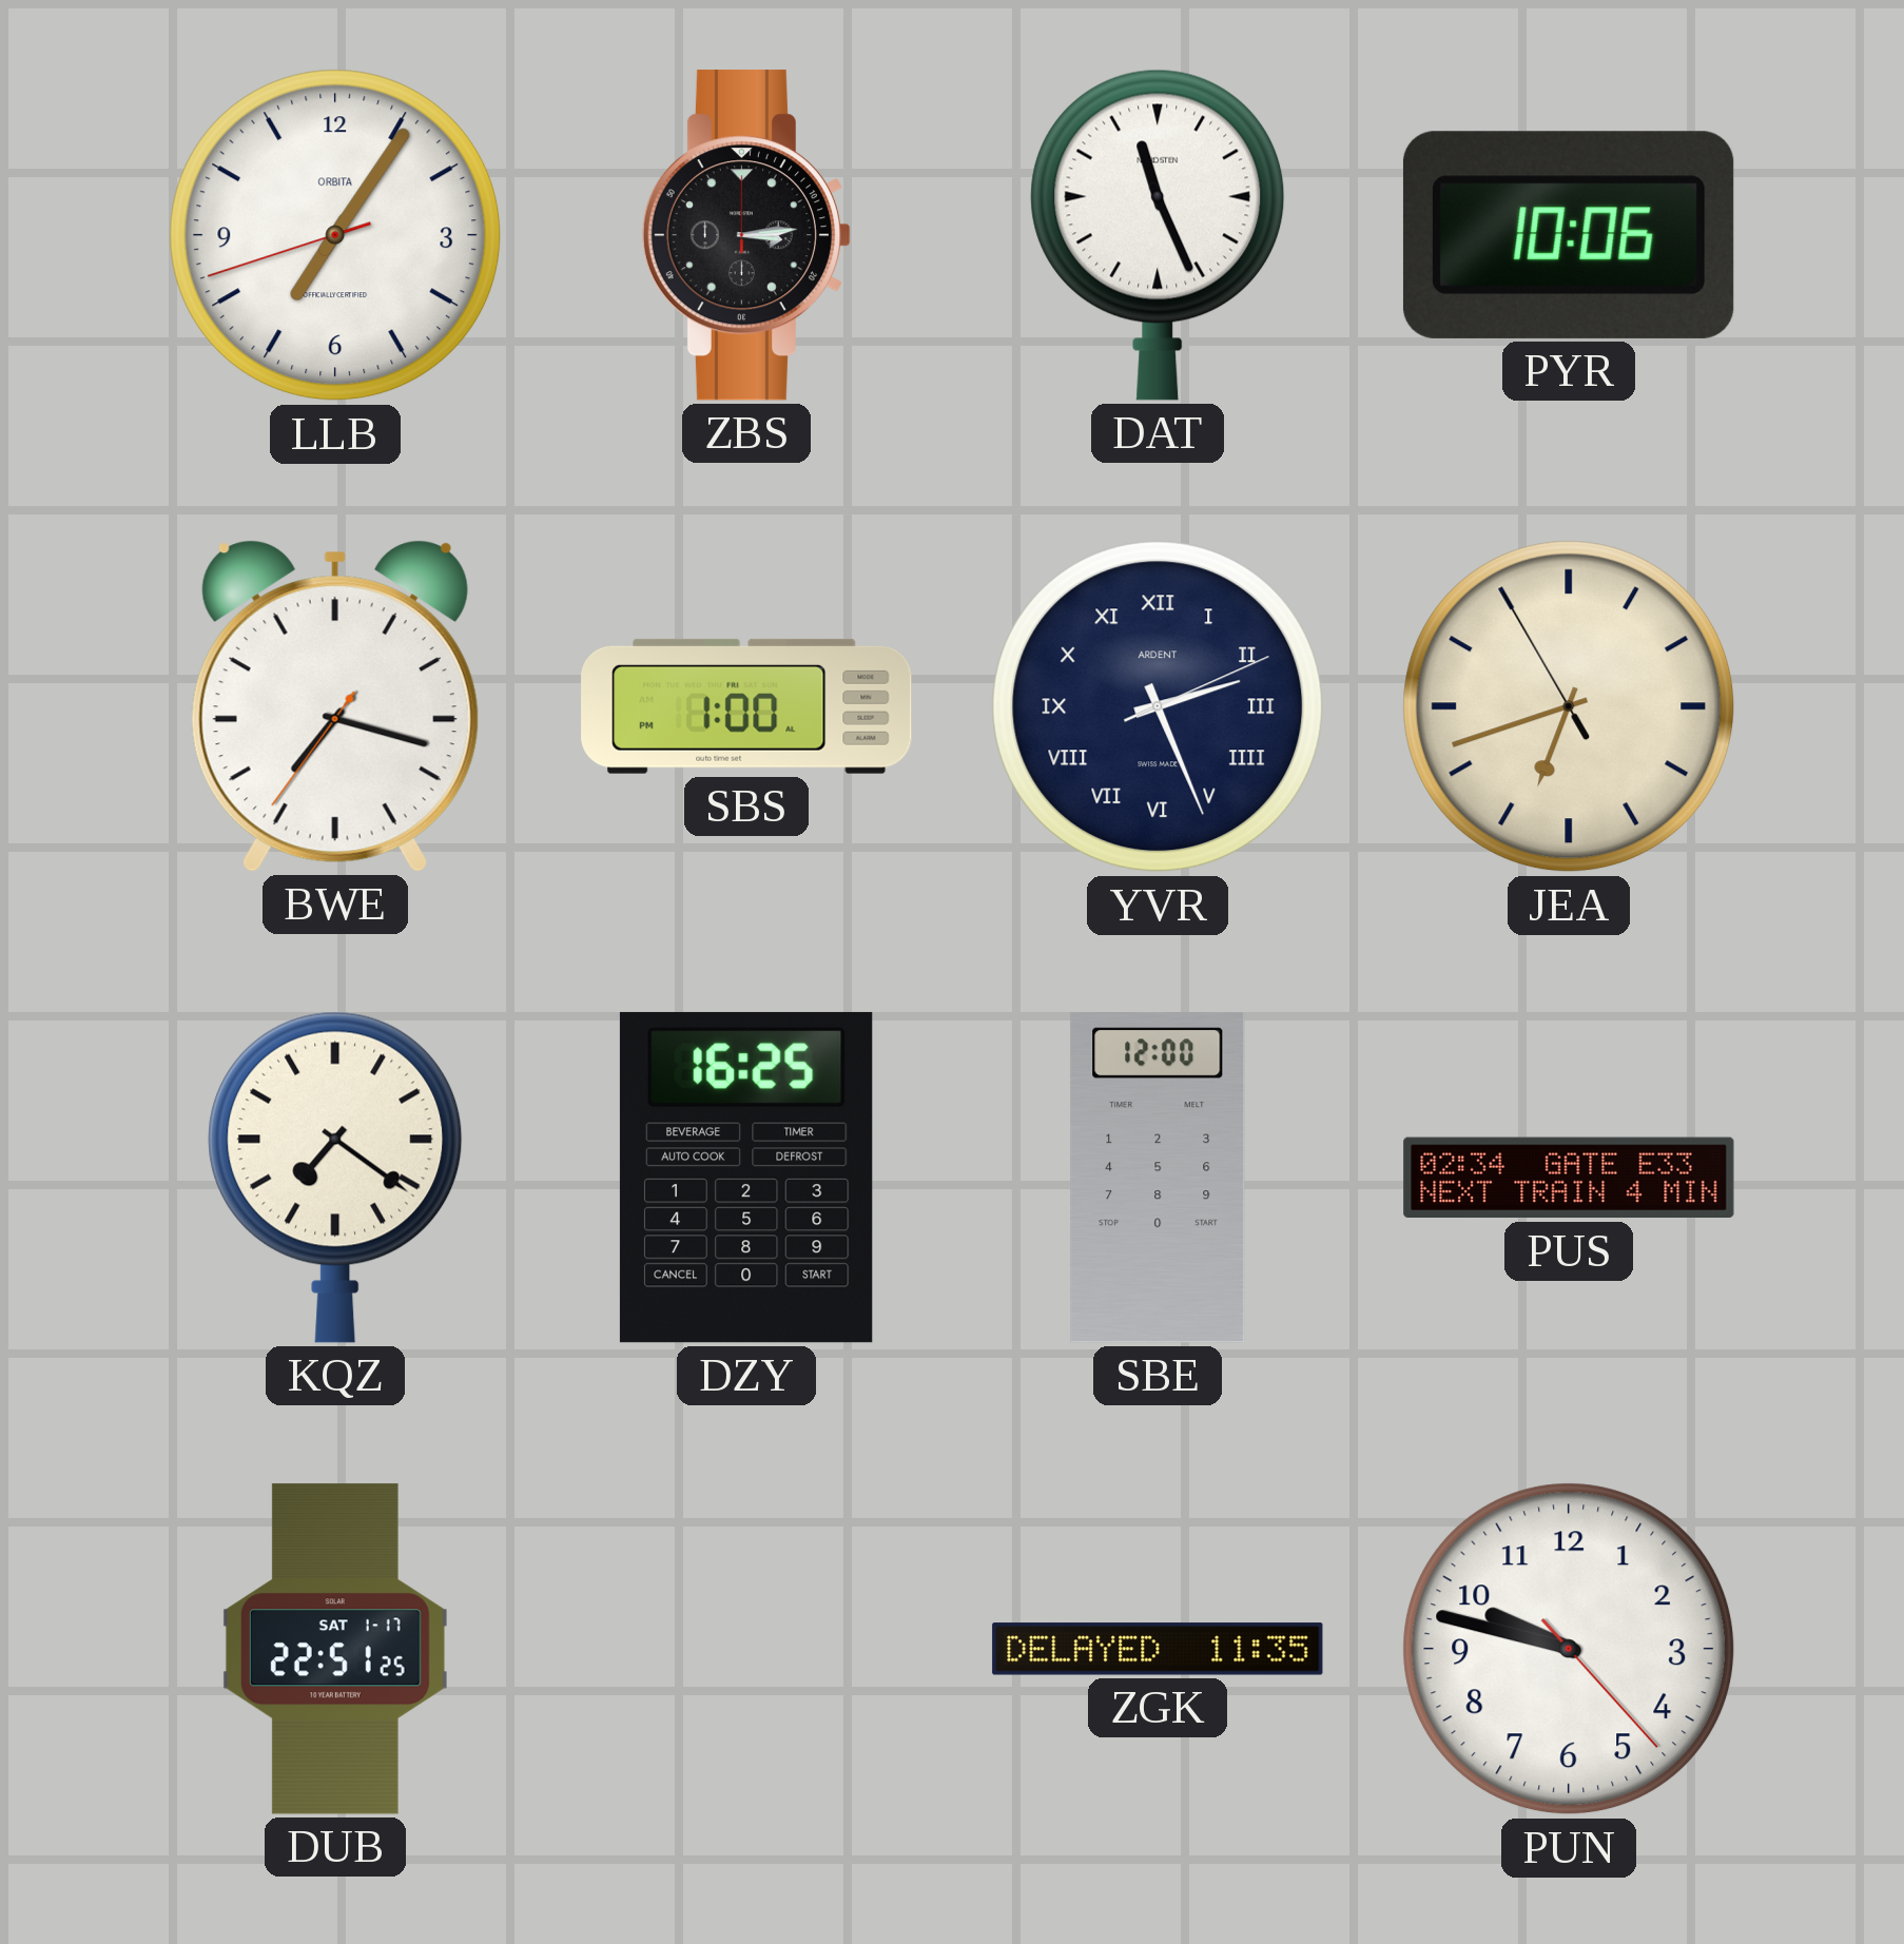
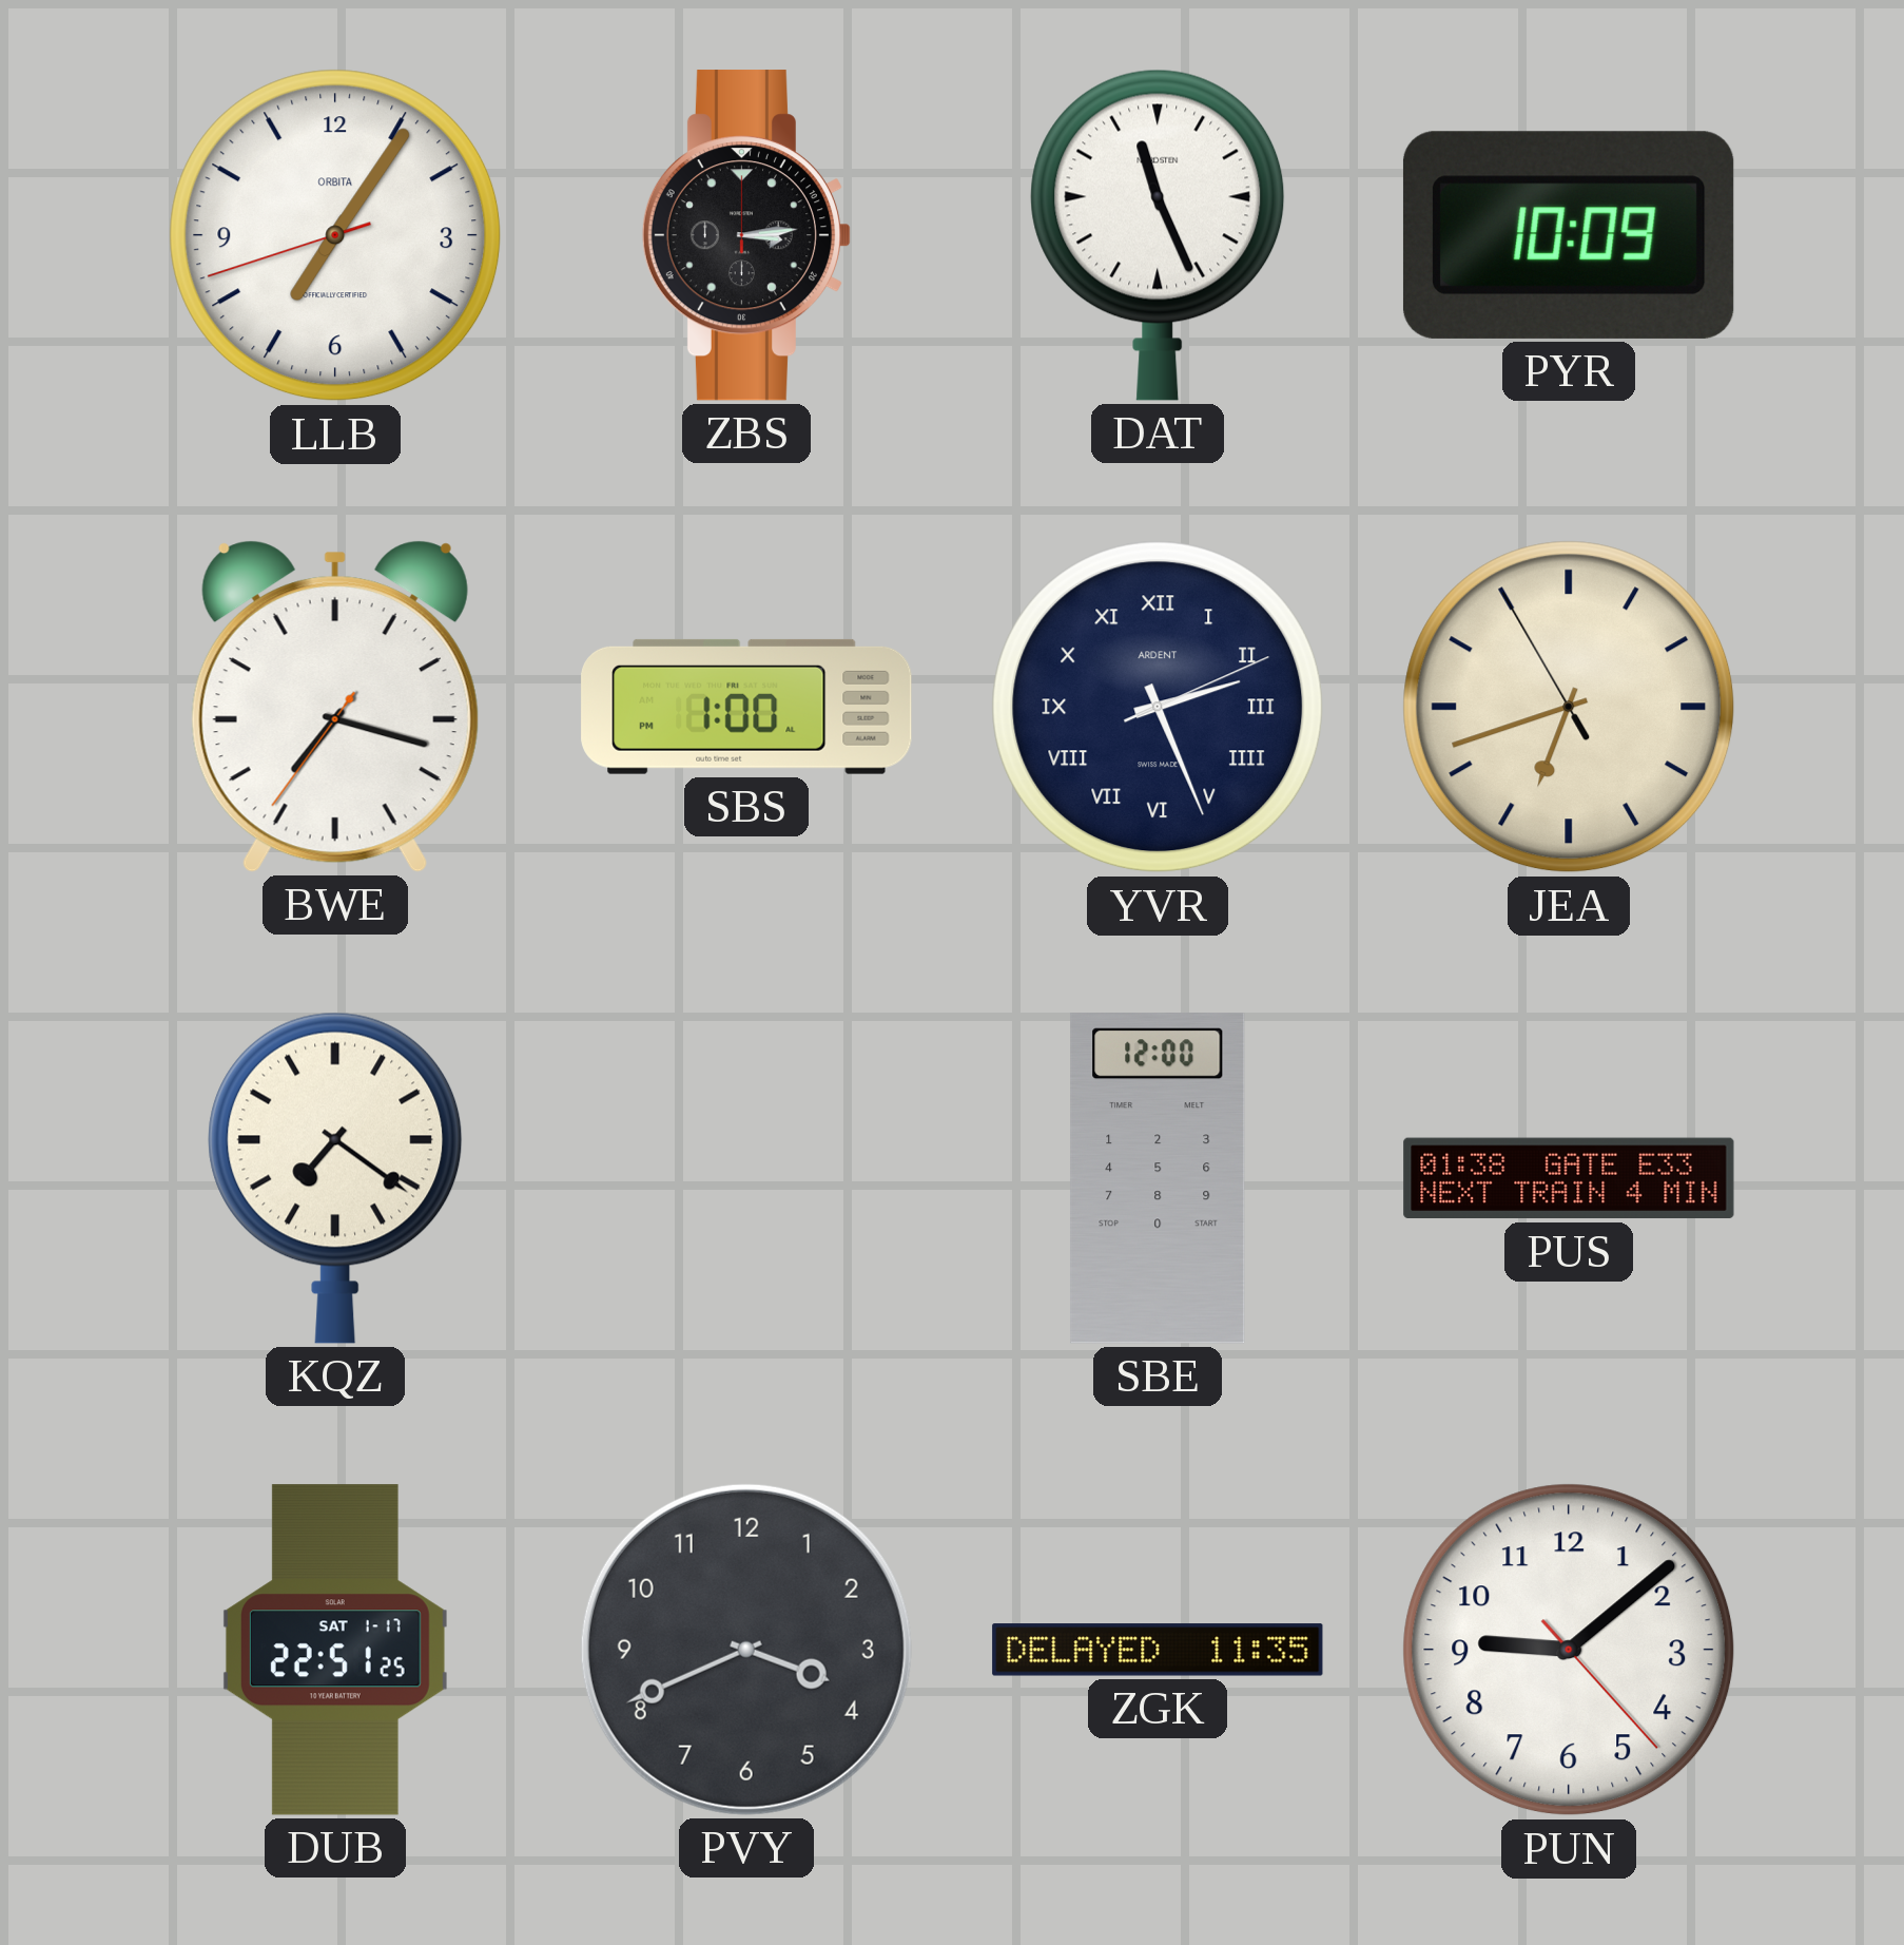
PYR: 10:06 -> 10:09 (1569, 235)
DZY: 16:25 -> none (746, 1178)
PUS: 02:34 -> 01:38 (1569, 1178)
PVY: none -> 3:41 (746, 1650)
PUN: 9:47 -> 9:08 (1569, 1650)
